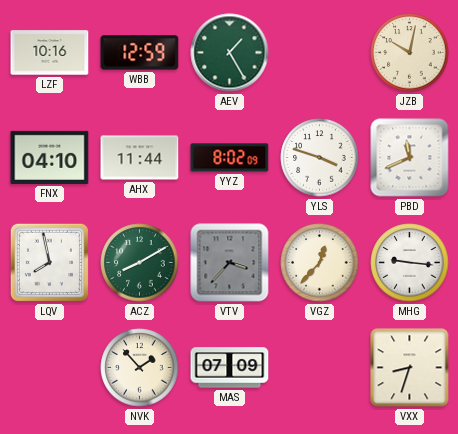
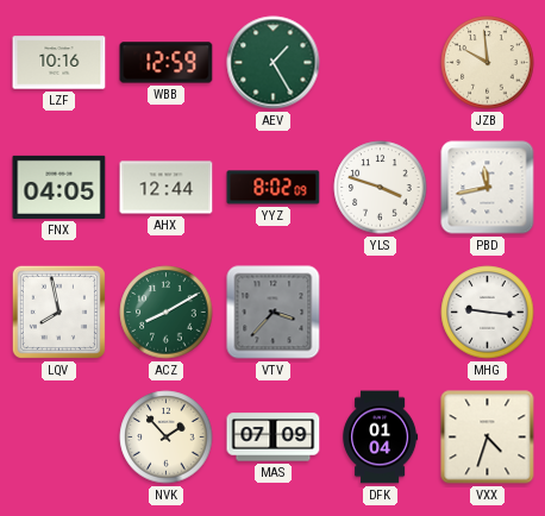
JZB: 10:02 -> 9:59 (488, 63)
FNX: 04:10 -> 04:05 (59, 187)
AHX: 11:44 -> 12:44 (167, 188)
PBD: 11:41 -> 11:43 (488, 188)
VGZ: 12:37 -> none (320, 263)
DFK: none -> 01:04 (381, 438)
VXX: 8:33 -> 4:33 (488, 438)
